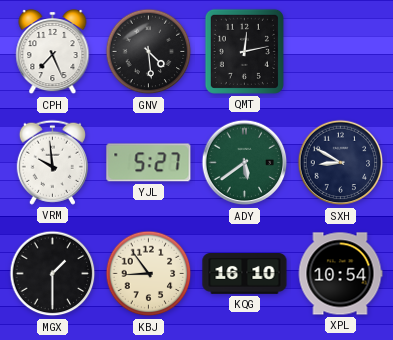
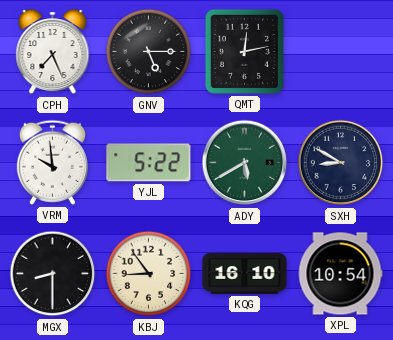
GNV: 4:29 -> 5:15 (149, 52)
YJL: 5:27 -> 5:22 (149, 163)
ADY: 5:39 -> 5:40 (245, 163)
MGX: 1:30 -> 8:30 (53, 274)
